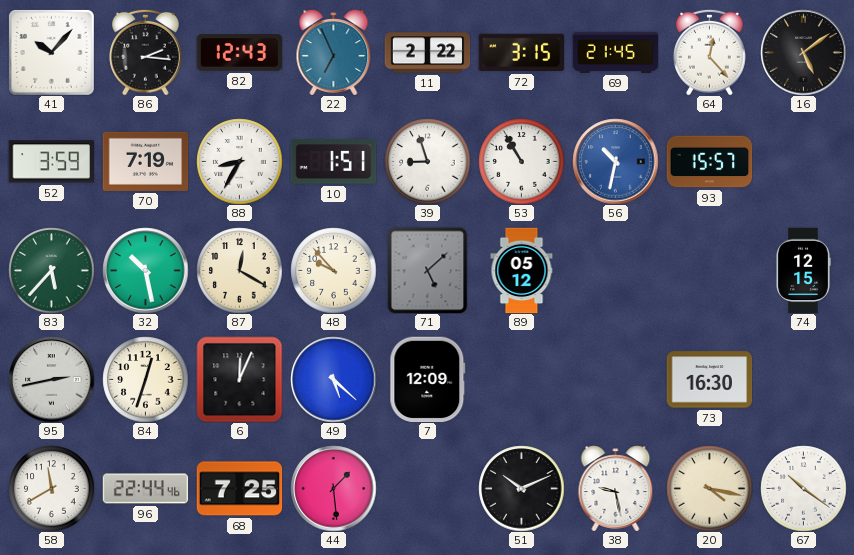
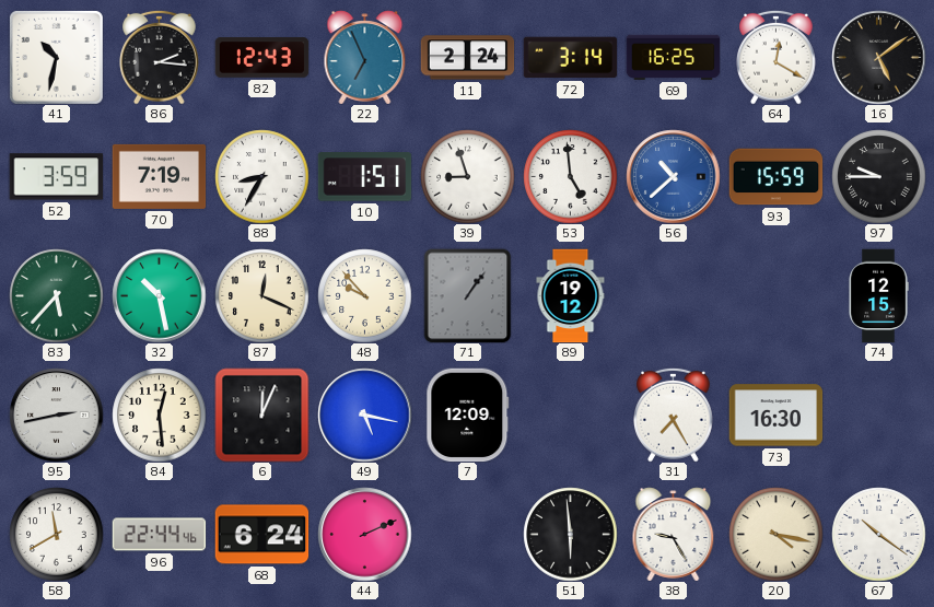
41: 10:07 -> 10:32 (56, 57)
11: 2:22 -> 2:24 (467, 58)
72: 3:15 -> 3:14 (570, 58)
69: 21:45 -> 16:25 (673, 57)
64: 12:23 -> 12:20 (777, 57)
53: 10:55 -> 4:59 (570, 176)
56: 10:32 -> 10:38 (673, 176)
93: 15:57 -> 15:59 (775, 177)
97: none -> 9:45 (878, 176)
87: 12:20 -> 12:19 (261, 295)
71: 5:08 -> 1:06 (468, 295)
89: 05:12 -> 19:12 (571, 295)
84: 12:33 -> 12:29 (159, 415)
49: 5:22 -> 5:17 (364, 415)
31: none -> 7:25 (674, 415)
68: 7:25 -> 6:24 (261, 535)
44: 1:29 -> 2:11 (364, 534)
51: 10:11 -> 5:59 (570, 534)
38: 9:28 -> 9:25 (674, 534)
